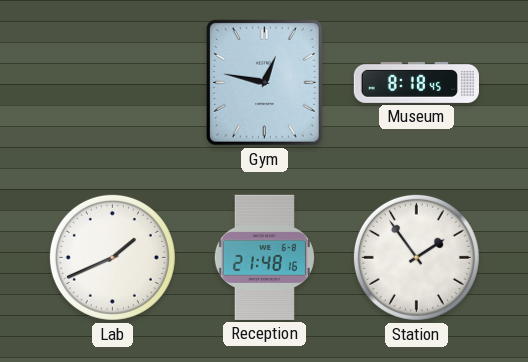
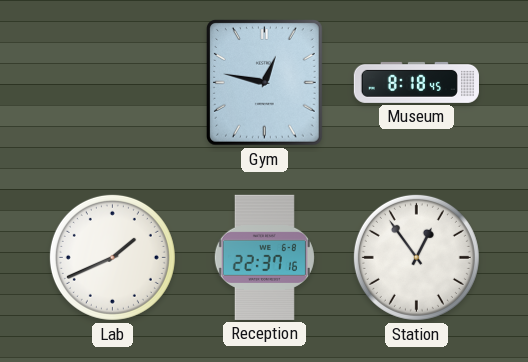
Reception: 21:48 -> 22:37 (264, 257)
Station: 1:54 -> 12:54 (416, 257)
